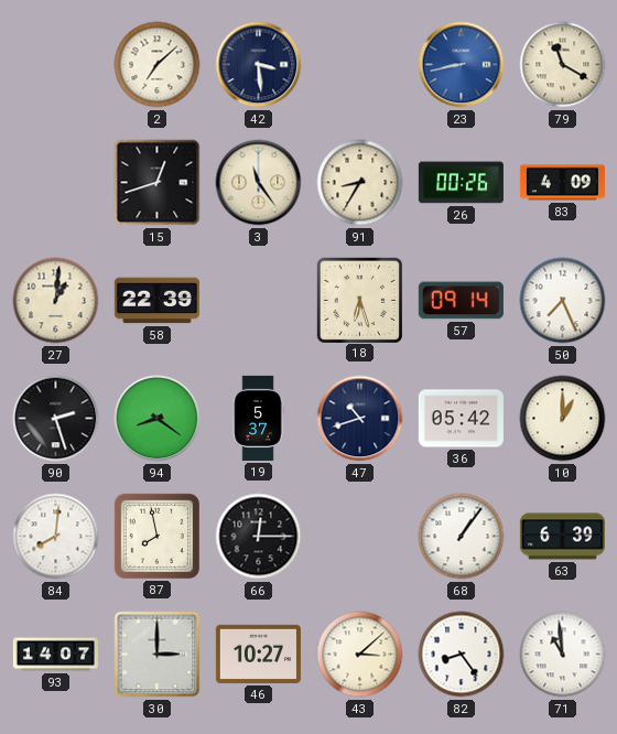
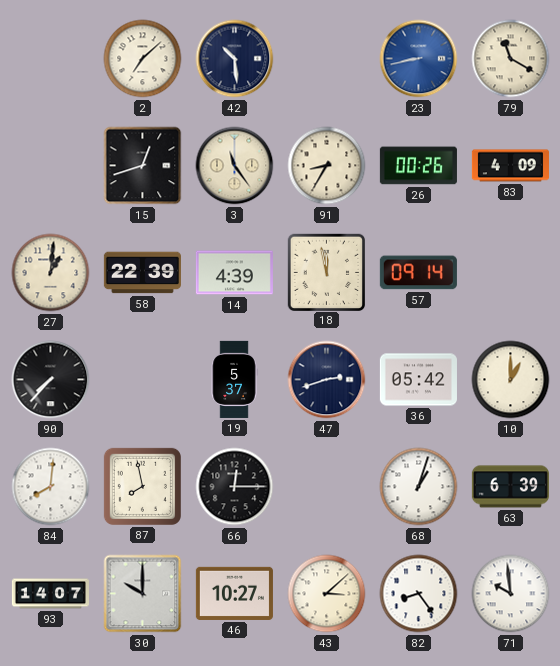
42: 3:29 -> 10:29 (235, 59)
14: none -> 4:39 (234, 273)
18: 6:27 -> 11:58 (326, 272)
50: 7:26 -> none (563, 301)
90: 2:27 -> 7:37 (51, 380)
94: 8:21 -> none (158, 419)
47: 10:42 -> 2:42 (327, 380)
68: 1:06 -> 1:03 (419, 487)
30: 3:00 -> 10:00 (143, 594)
71: 10:59 -> 9:59 (511, 594)
